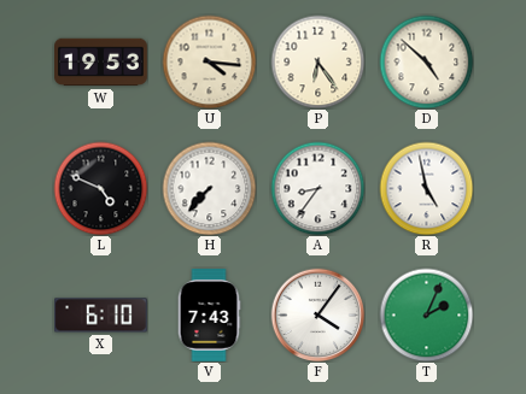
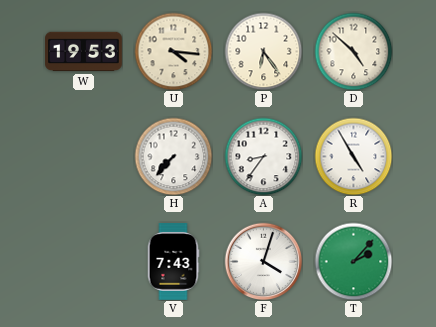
L: 4:49 -> none (100, 188)
R: 4:58 -> 4:55 (353, 156)
X: 6:10 -> none (101, 316)
F: 4:06 -> 4:03 (263, 261)
T: 2:04 -> 2:07 (353, 261)
